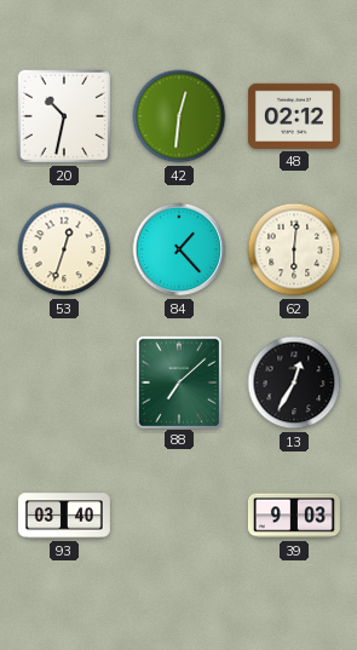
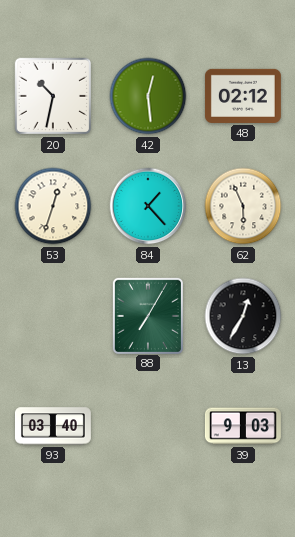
42: 12:31 -> 12:29 (148, 96)
62: 6:01 -> 5:56 (243, 206)
88: 7:08 -> 7:05 (147, 315)
